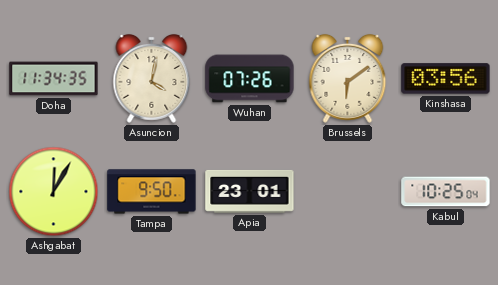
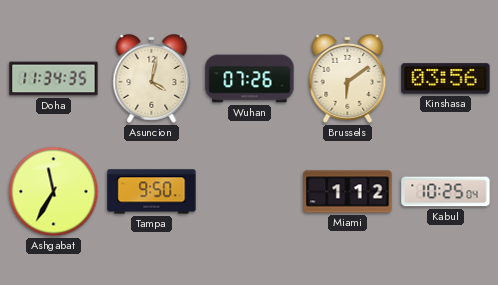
Ashgabat: 12:05 -> 11:35 (54, 192)
Apia: 23:01 -> none (250, 191)
Miami: none -> 1:12 (348, 192)
